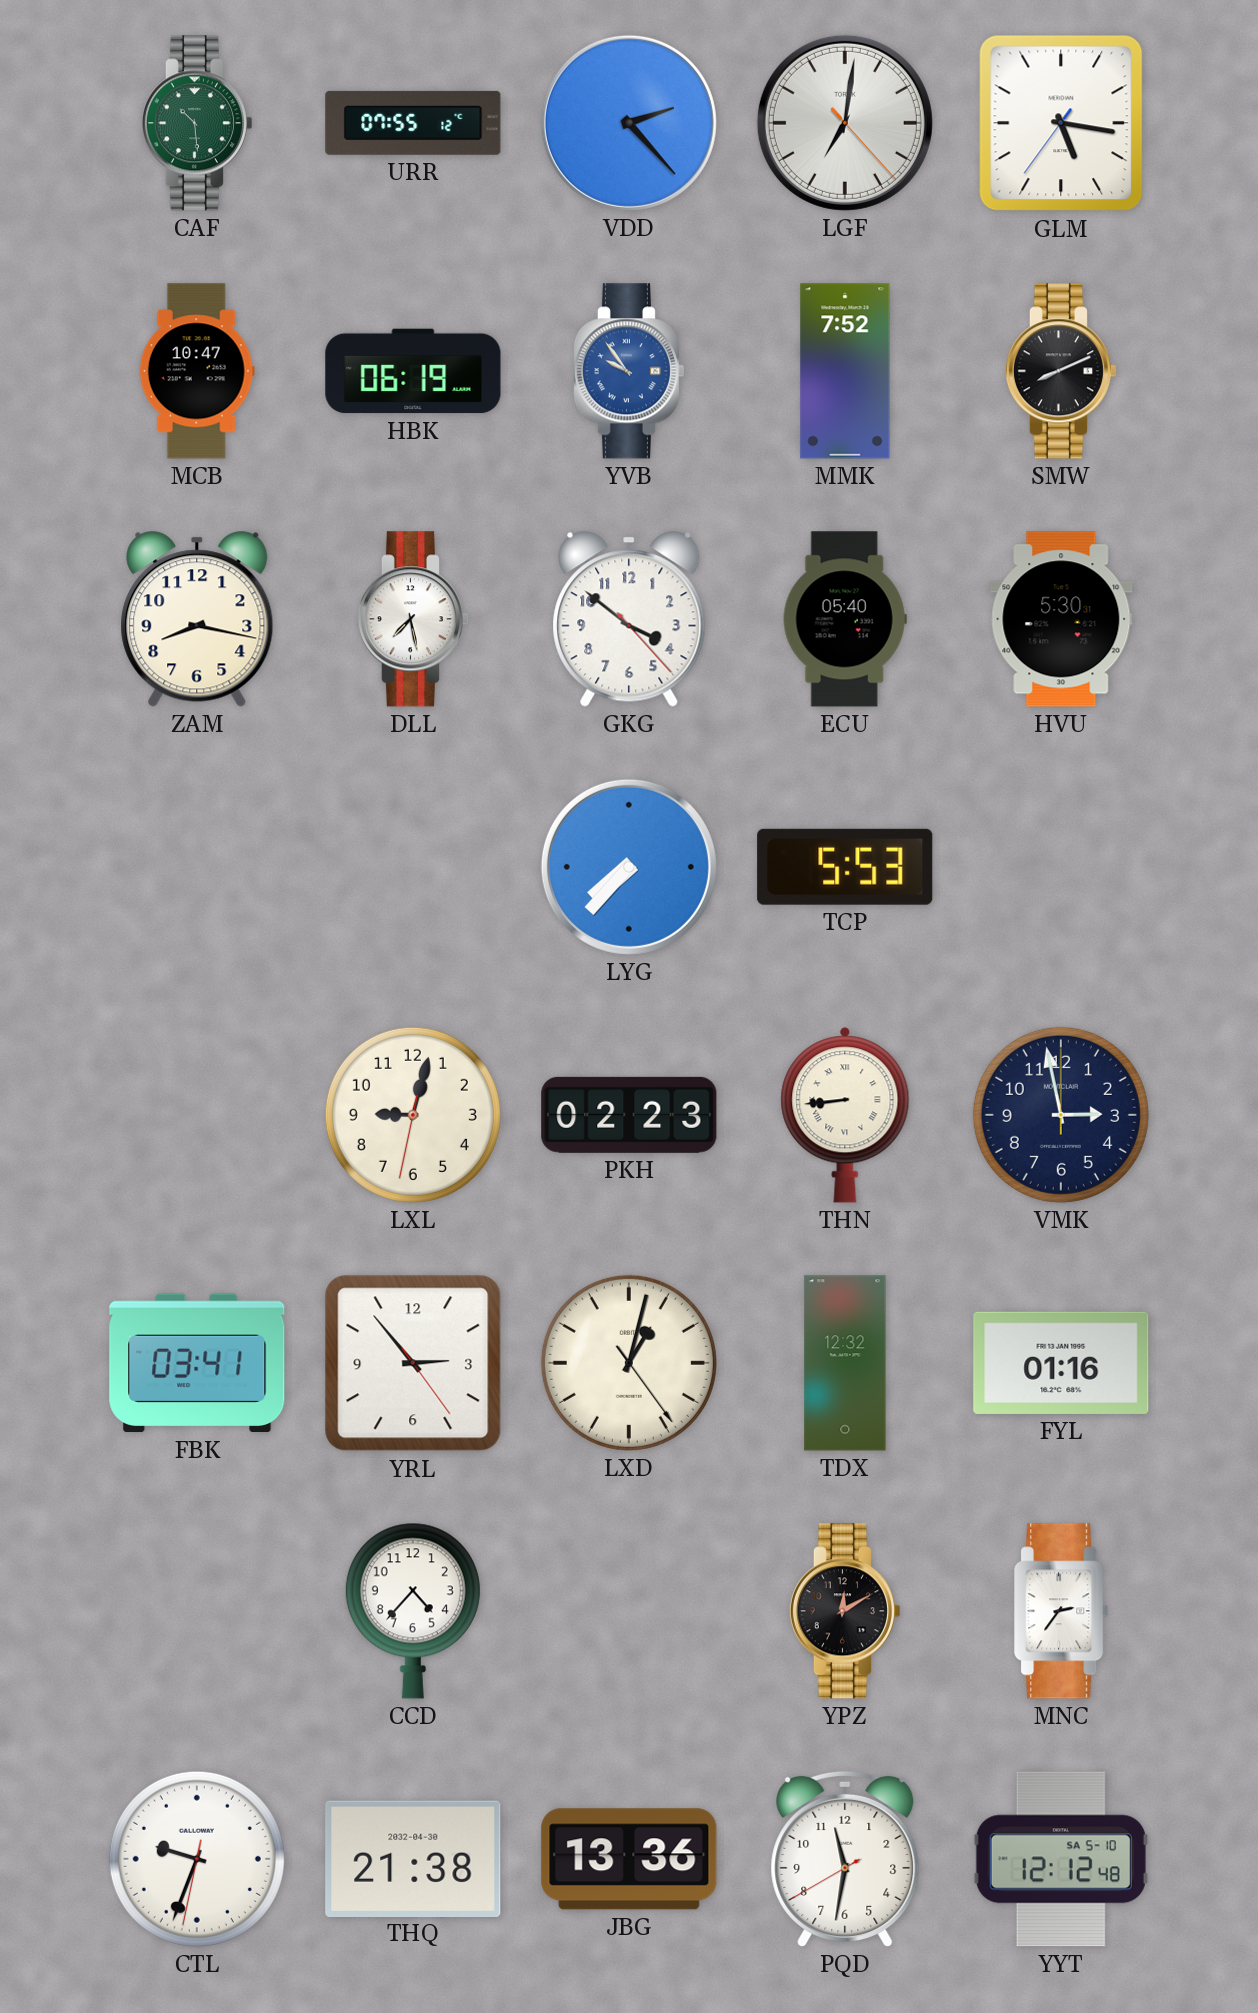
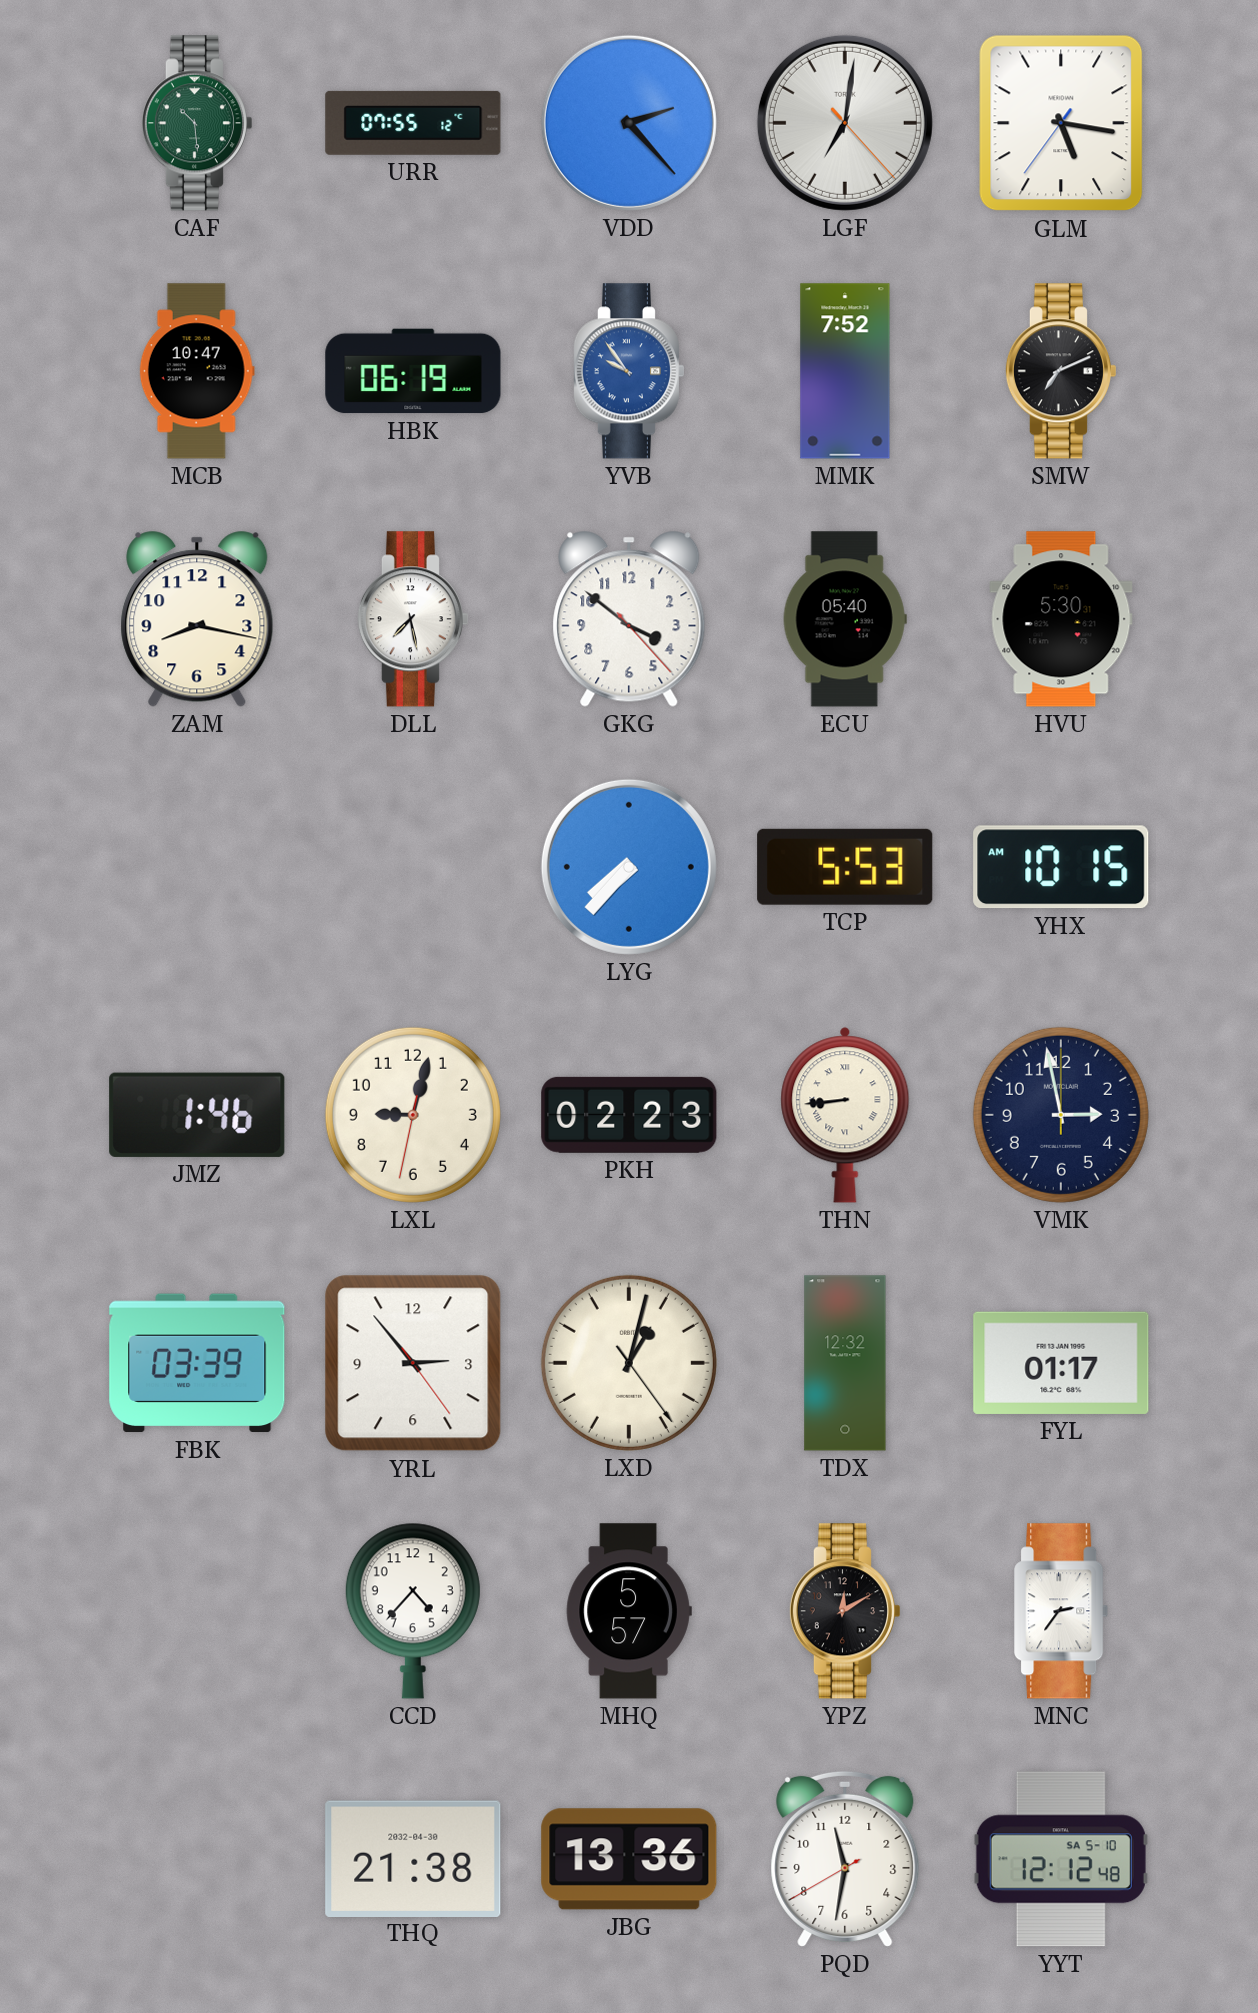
SMW: 8:11 -> 7:11 (1060, 371)
YHX: none -> 10:15 (1061, 867)
JMZ: none -> 1:46 (197, 1115)
FBK: 03:41 -> 03:39 (197, 1363)
FYL: 01:16 -> 01:17 (1061, 1363)
MHQ: none -> 5:57 (629, 1611)
CTL: 9:33 -> none (197, 1859)
